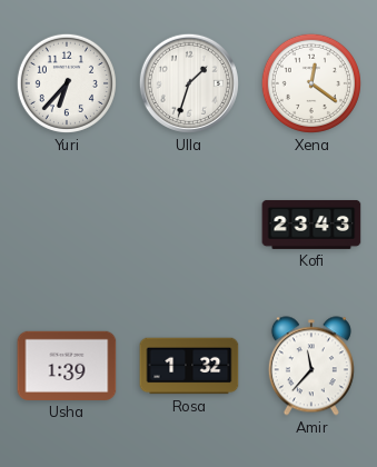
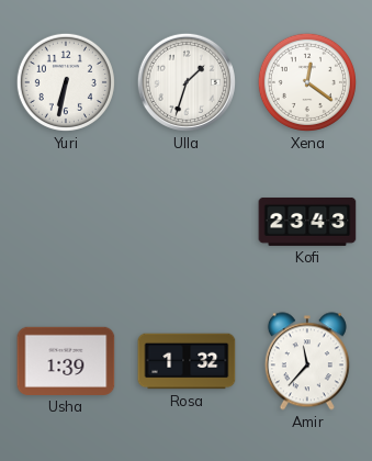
Yuri: 6:37 -> 6:32 (66, 82)
